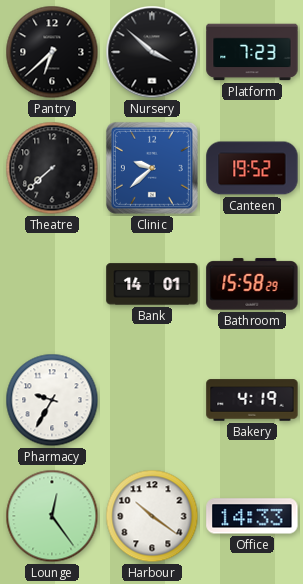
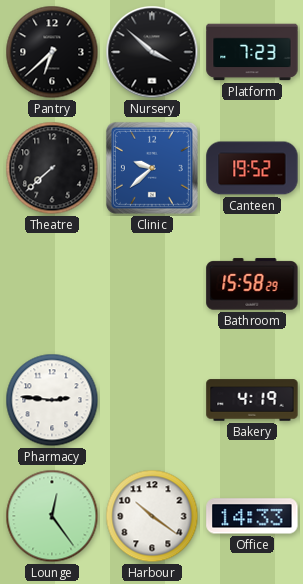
Bank: 14:01 -> none (152, 284)
Pharmacy: 9:35 -> 2:46 (52, 400)
